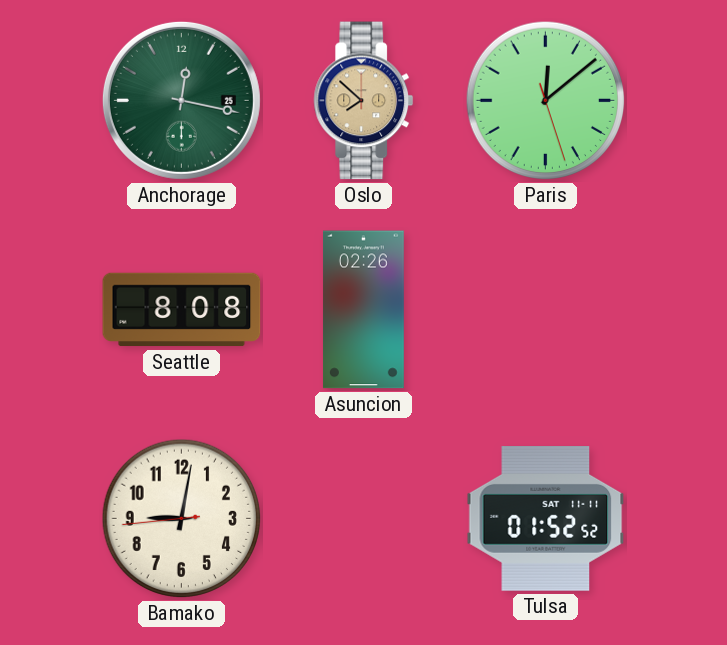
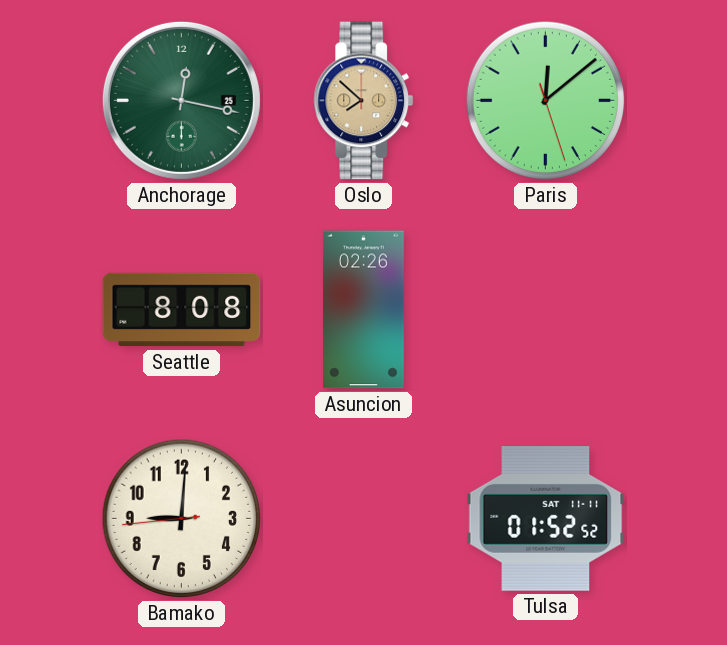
Bamako: 9:01 -> 9:00 (182, 519)
